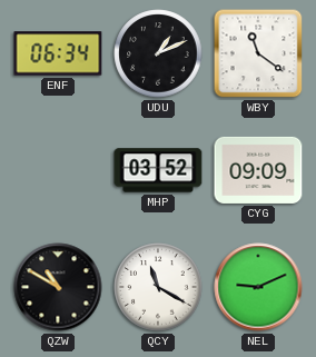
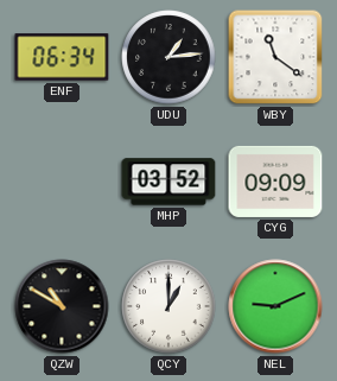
UDU: 1:11 -> 1:14 (168, 57)
QCY: 11:20 -> 1:00 (168, 306)
